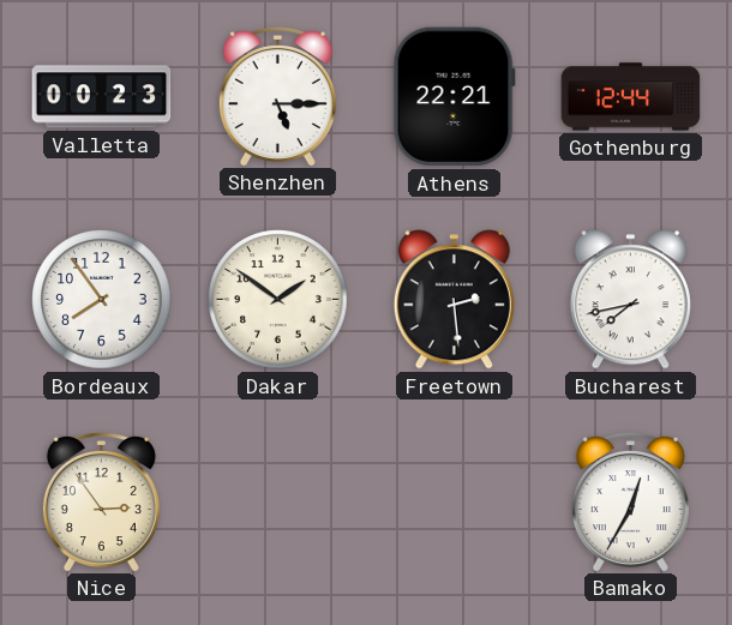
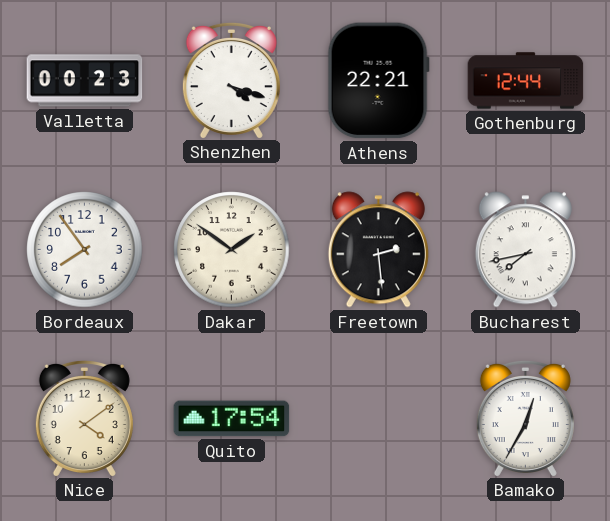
Shenzhen: 5:15 -> 4:18 (231, 80)
Nice: 2:54 -> 4:09 (84, 418)
Quito: none -> 17:54 (232, 419)
